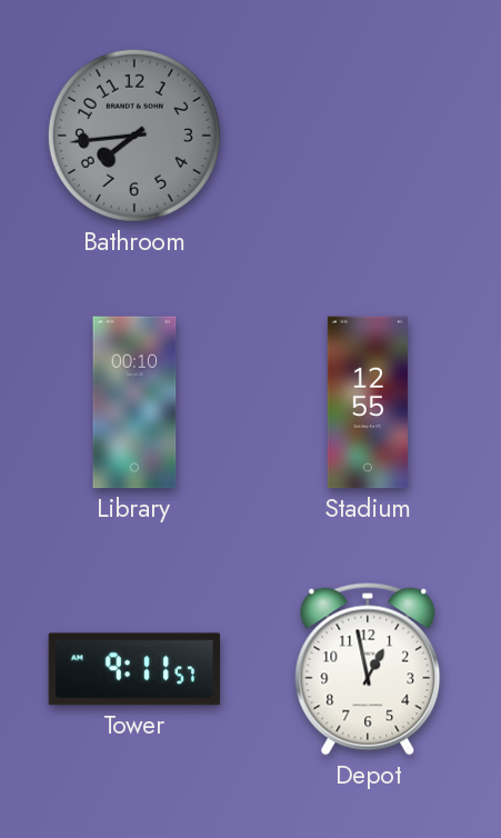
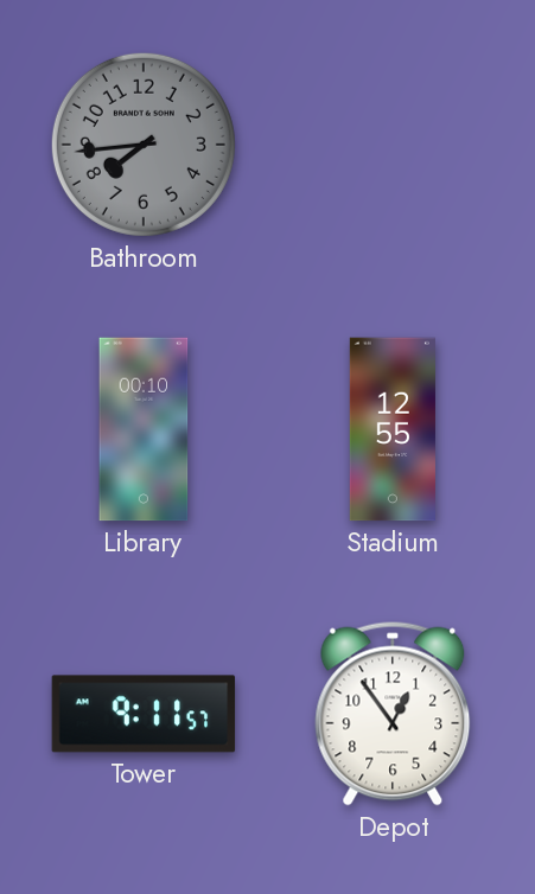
Depot: 12:58 -> 12:54 (393, 714)
